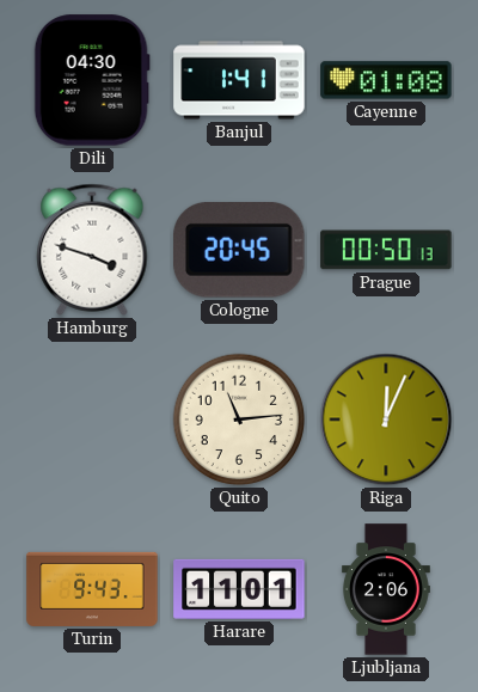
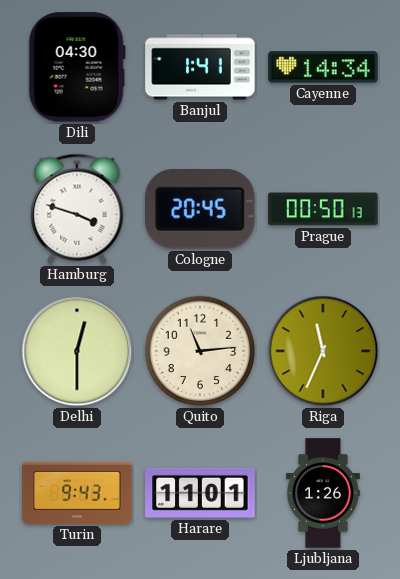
Cayenne: 01:08 -> 14:34 (323, 67)
Delhi: none -> 12:30 (77, 351)
Riga: 12:04 -> 11:34 (323, 351)
Ljubljana: 2:06 -> 1:26 (323, 493)
